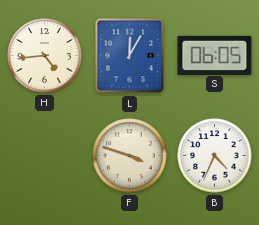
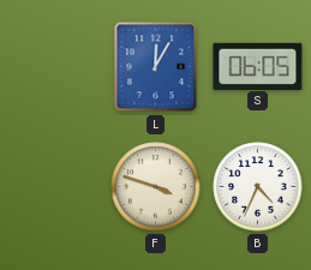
H: 4:44 -> none (45, 56)
